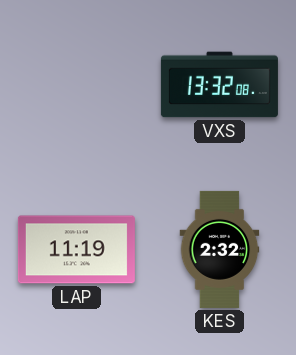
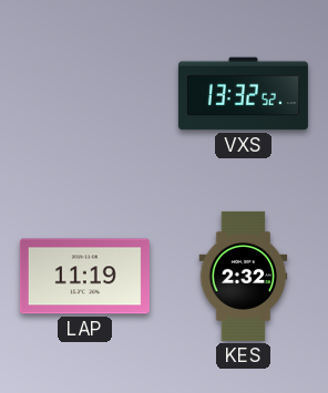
VXS: 13:32:08 -> 13:32:52 (243, 94)
